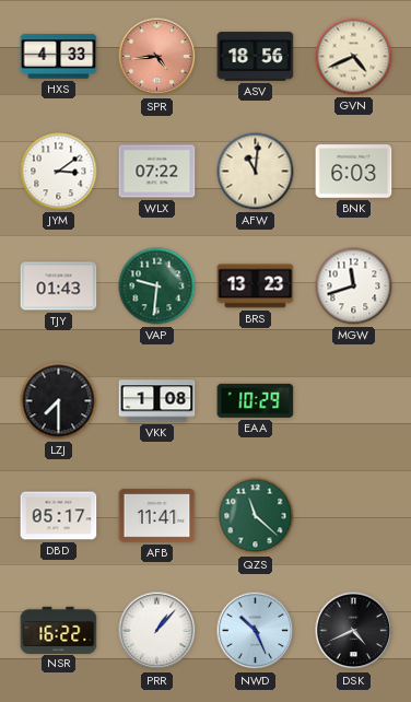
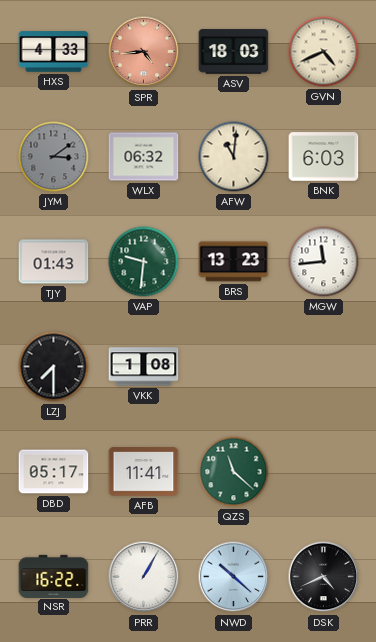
ASV: 18:56 -> 18:03 (234, 52)
JYM dial: white -> grey (54, 157)
WLX: 07:22 -> 06:32 (144, 157)
MGW: 11:42 -> 11:44 (324, 262)
EAA: 10:29 -> none (256, 400)
PRR: 1:07 -> 1:05 (144, 577)
NWD: 10:26 -> 10:22 (234, 577)
